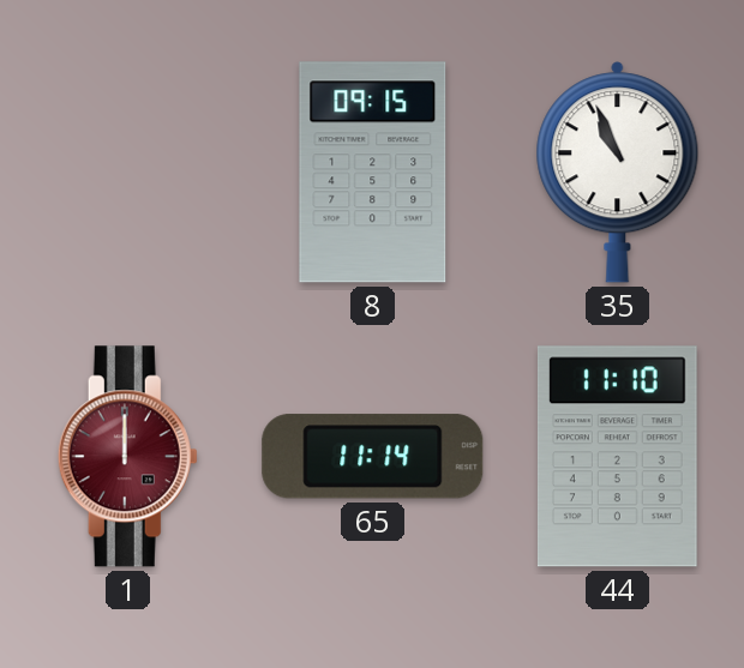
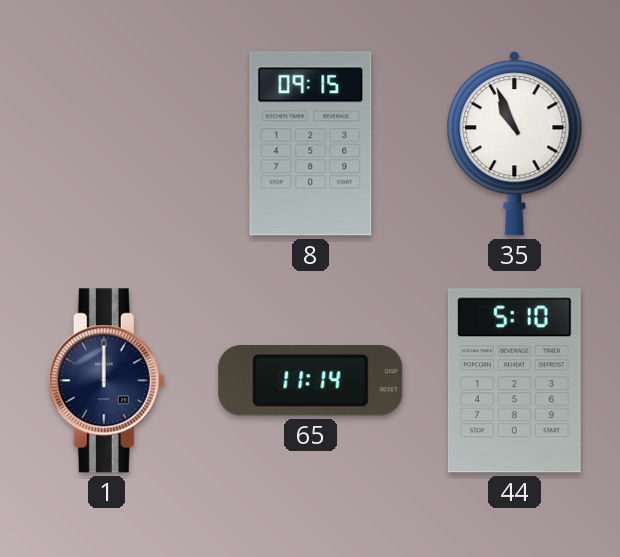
1 dial: burgundy -> navy (106, 381)
44: 11:10 -> 5:10 (514, 381)
